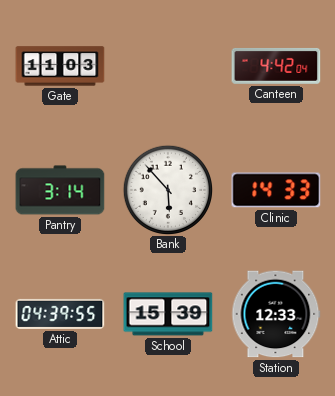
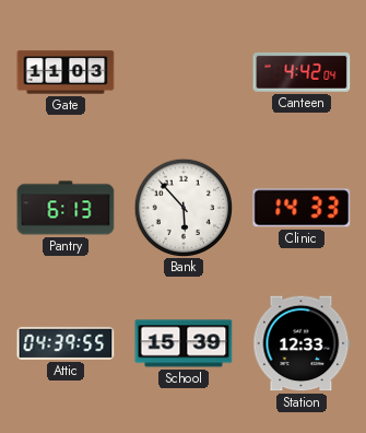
Pantry: 3:14 -> 6:13 (66, 208)
